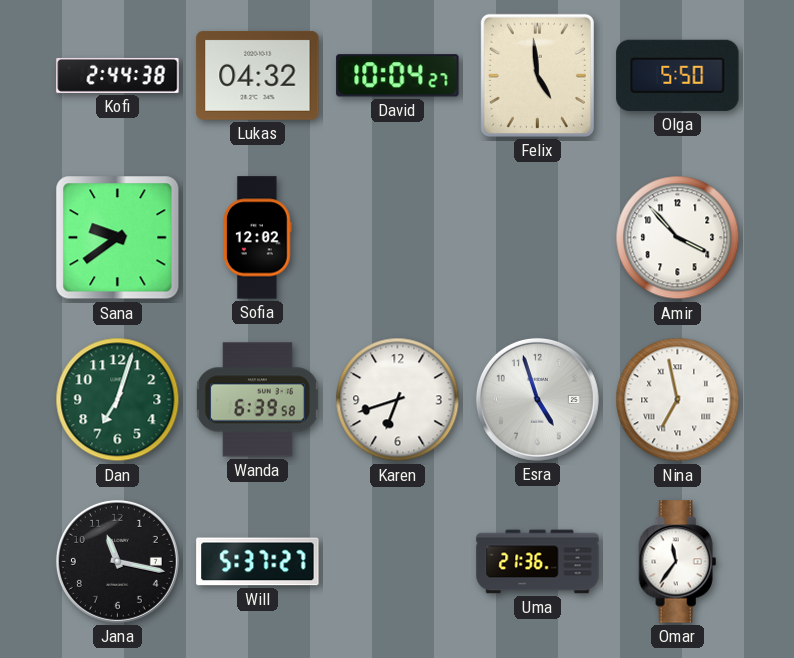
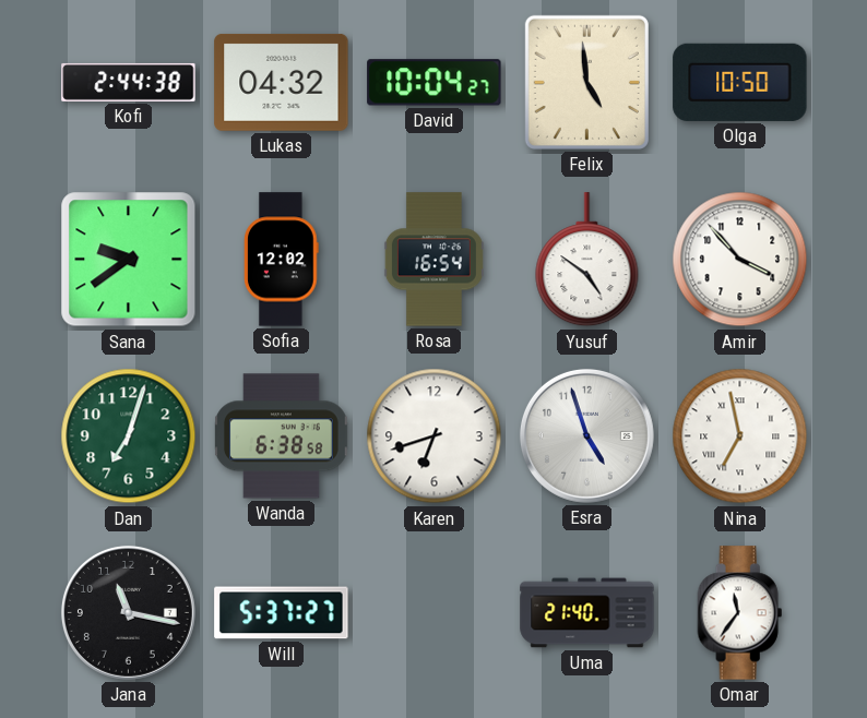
Olga: 5:50 -> 10:50 (740, 82)
Rosa: none -> 16:54 (434, 260)
Yusuf: none -> 4:51 (587, 260)
Wanda: 6:39 -> 6:38 (282, 436)
Uma: 21:36 -> 21:40 (587, 613)
